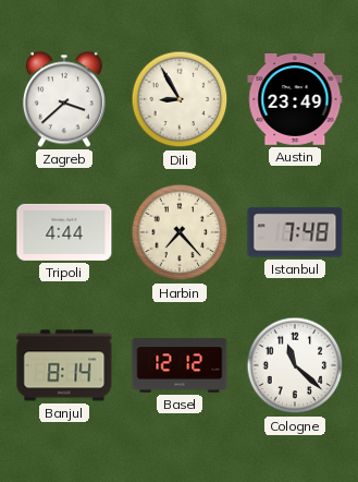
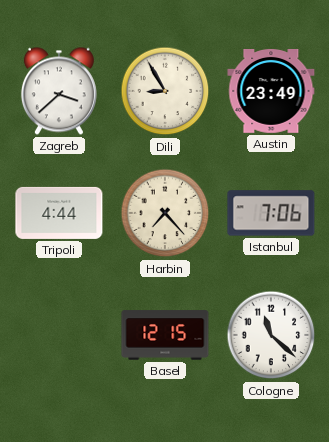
Istanbul: 7:48 -> 7:06 (271, 213)
Banjul: 8:14 -> none (64, 365)
Basel: 12:12 -> 12:15 (165, 335)
